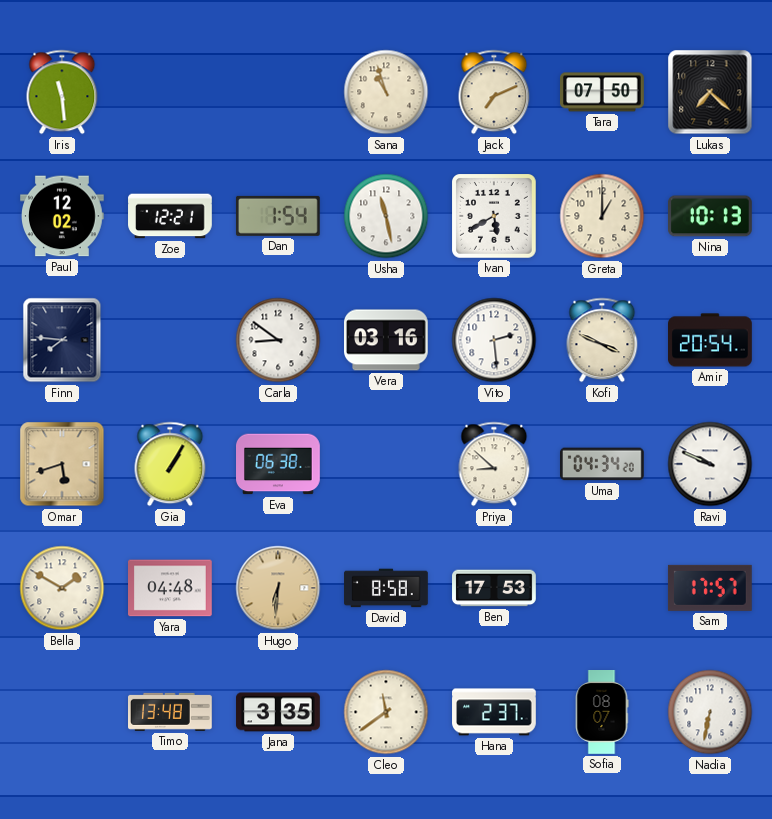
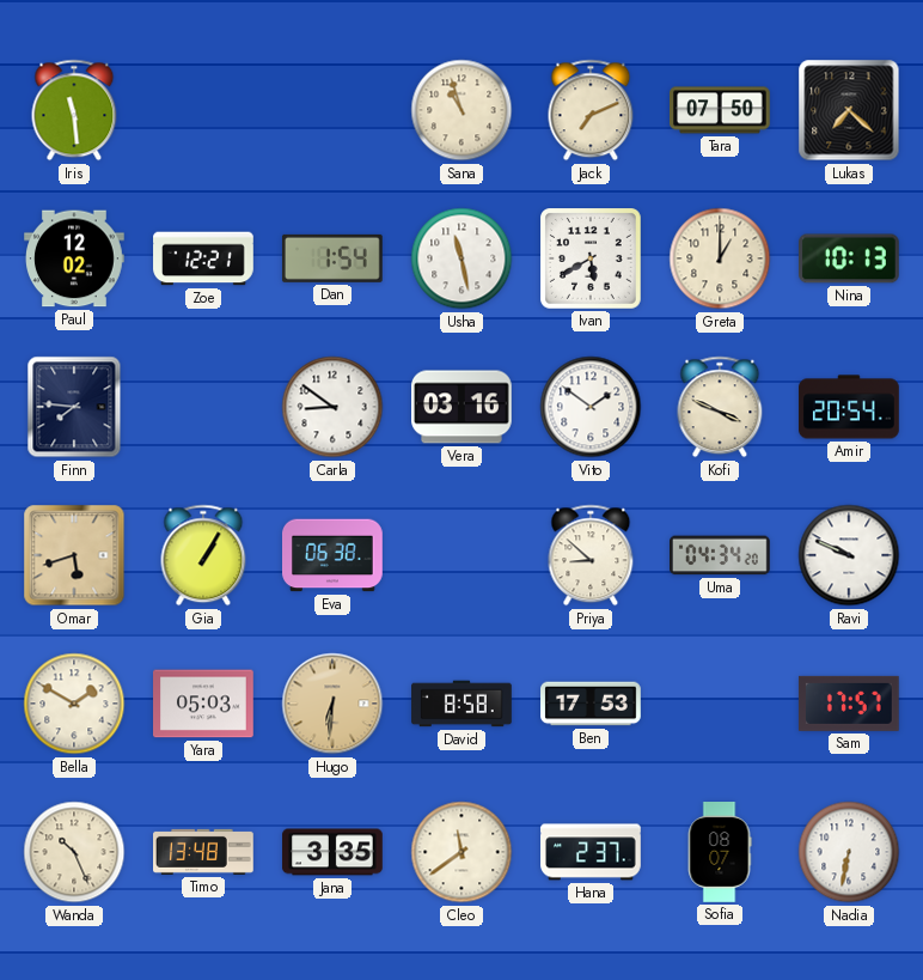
Vito: 2:29 -> 1:51 (591, 407)
Yara: 04:48 -> 05:03 (204, 704)
Wanda: none -> 10:26 (74, 852)
